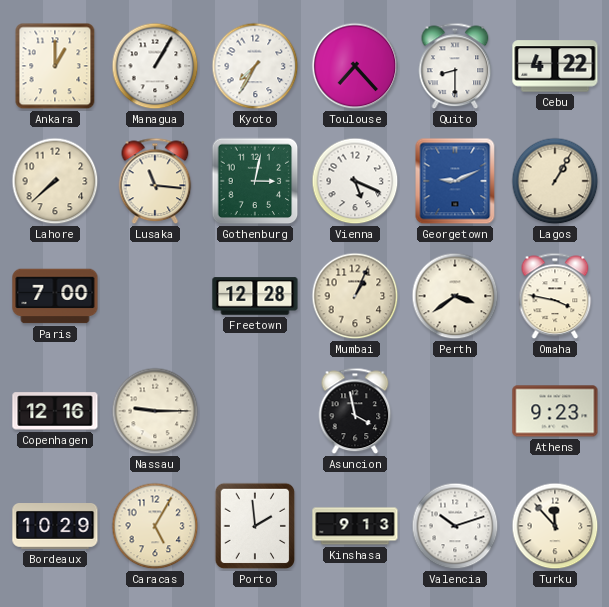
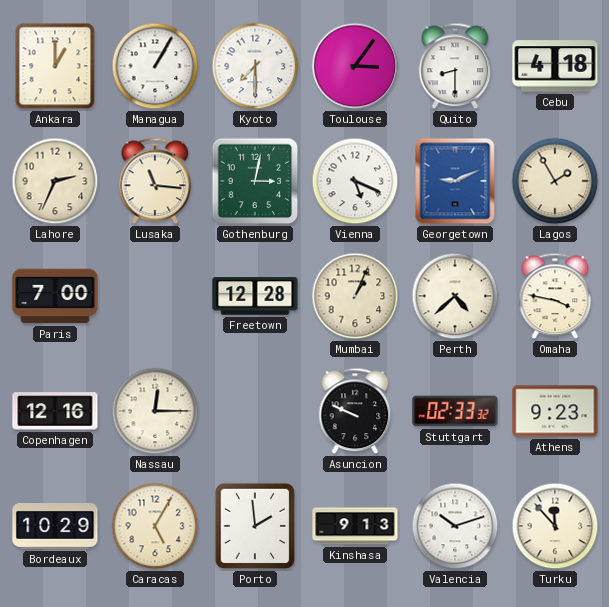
Kyoto: 7:35 -> 7:30 (255, 66)
Toulouse: 7:23 -> 3:06 (355, 66)
Cebu: 4:22 -> 4:18 (555, 66)
Lahore: 7:38 -> 2:34 (55, 181)
Lagos: 1:05 -> 1:55 (555, 181)
Perth: 3:39 -> 4:38 (455, 296)
Nassau: 9:15 -> 12:15 (155, 411)
Asuncion: 3:58 -> 9:49 (355, 411)
Stuttgart: none -> 02:33 (455, 411)
